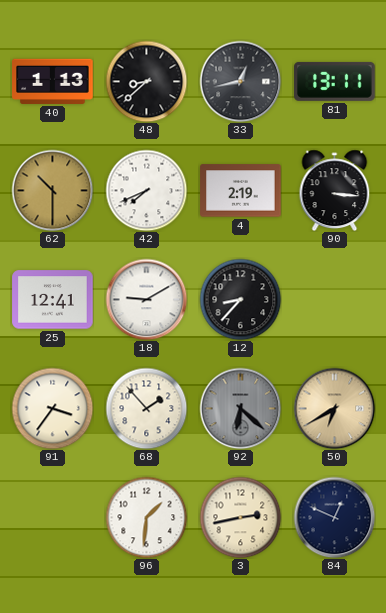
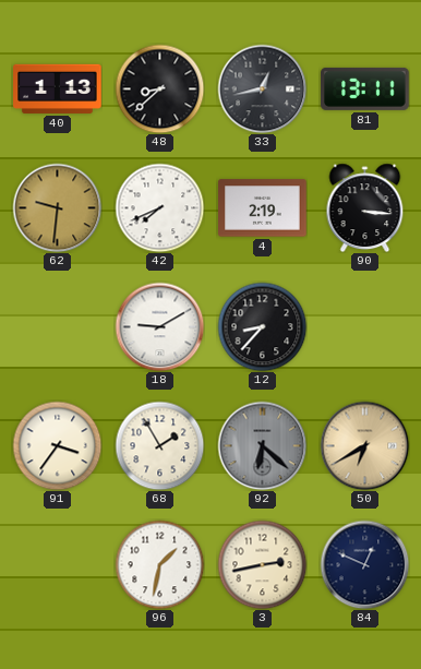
62: 10:30 -> 9:31 (57, 207)
25: 12:41 -> none (53, 300)
68: 1:53 -> 1:55 (159, 445)
96: 1:31 -> 1:32 (159, 564)
